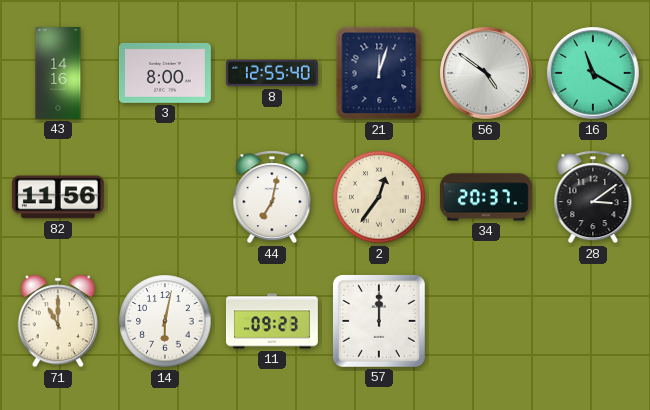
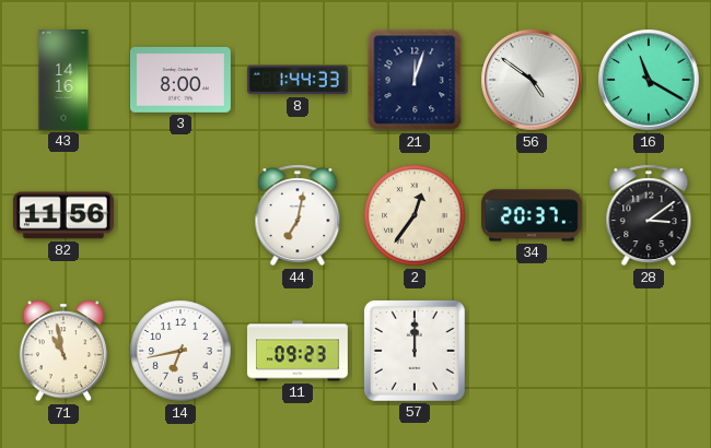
8: 12:55 -> 1:44 (298, 80)
71: 11:00 -> 10:58 (63, 351)
14: 6:02 -> 6:43 (180, 351)
